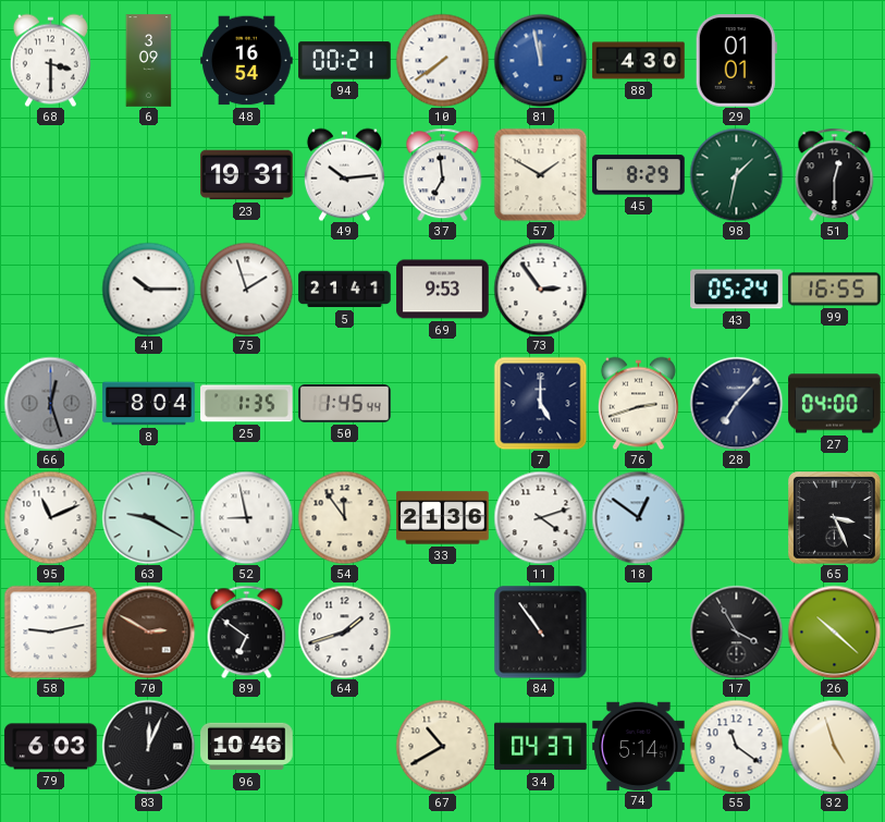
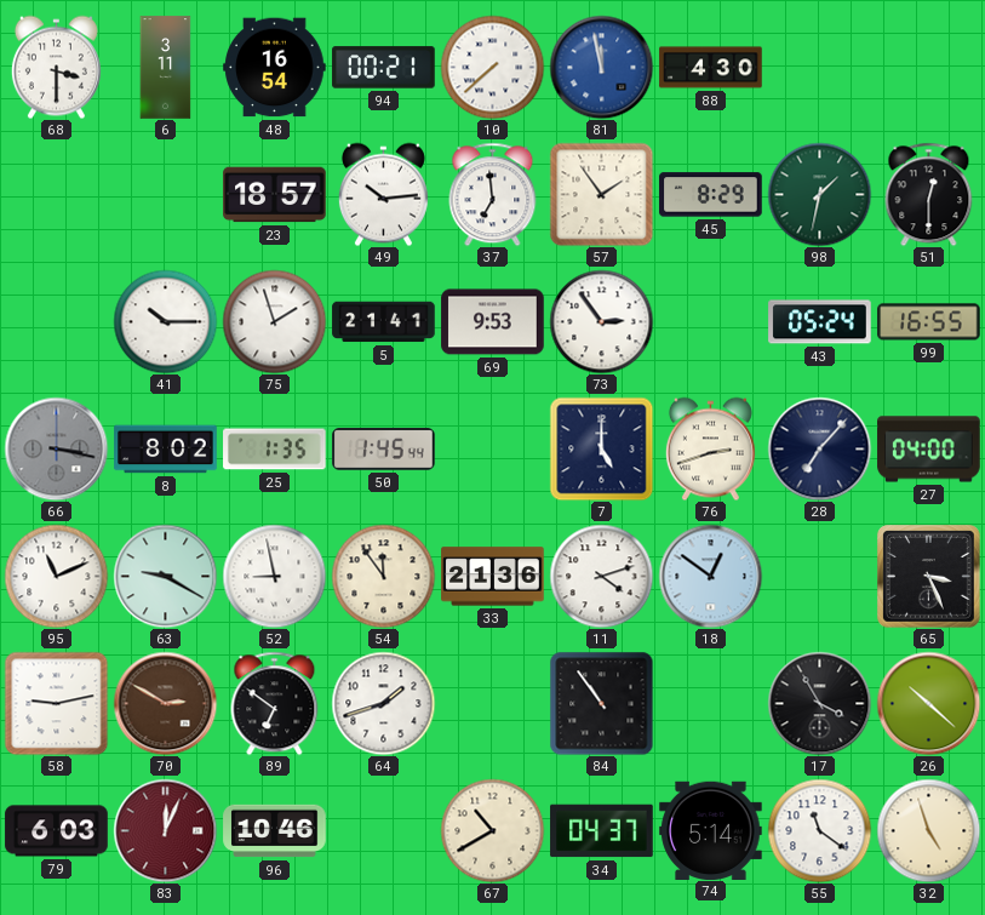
6: 3:09 -> 3:11 (166, 68)
10: 7:39 -> 7:38 (492, 67)
29: 01:01 -> none (736, 61)
23: 19:31 -> 18:57 (275, 195)
57: 1:50 -> 1:54 (601, 194)
66: 12:27 -> 3:17 (56, 448)
8: 8:04 -> 8:02 (166, 450)
83 dial: black -> burgundy (165, 830)
